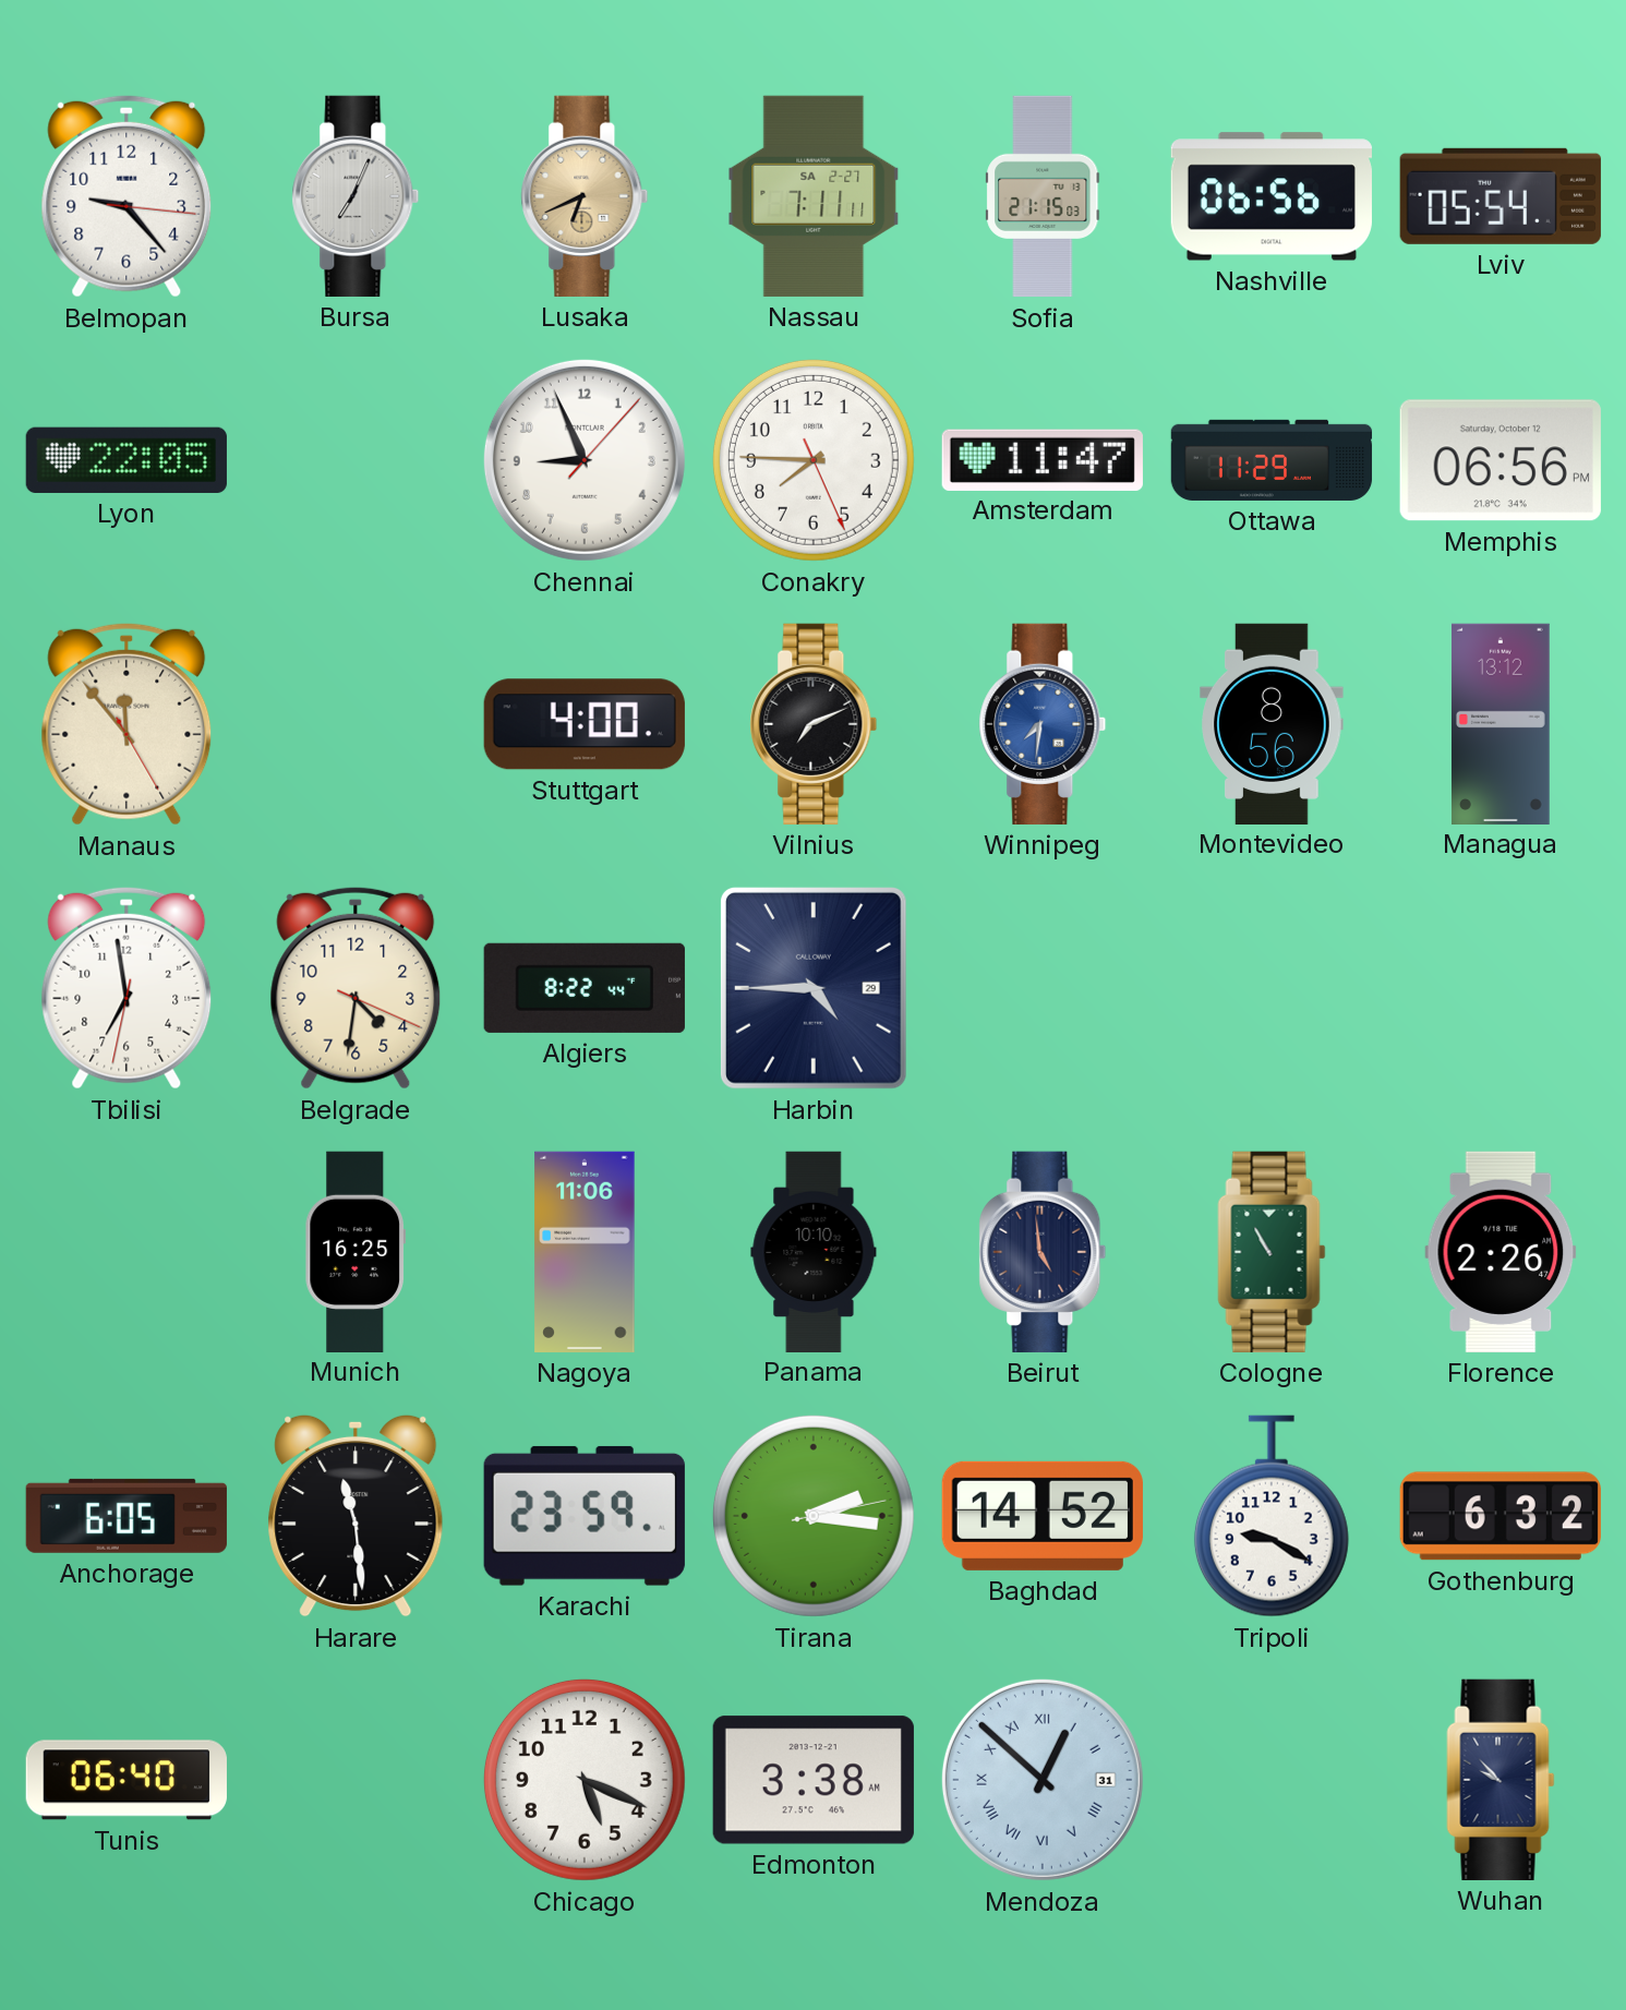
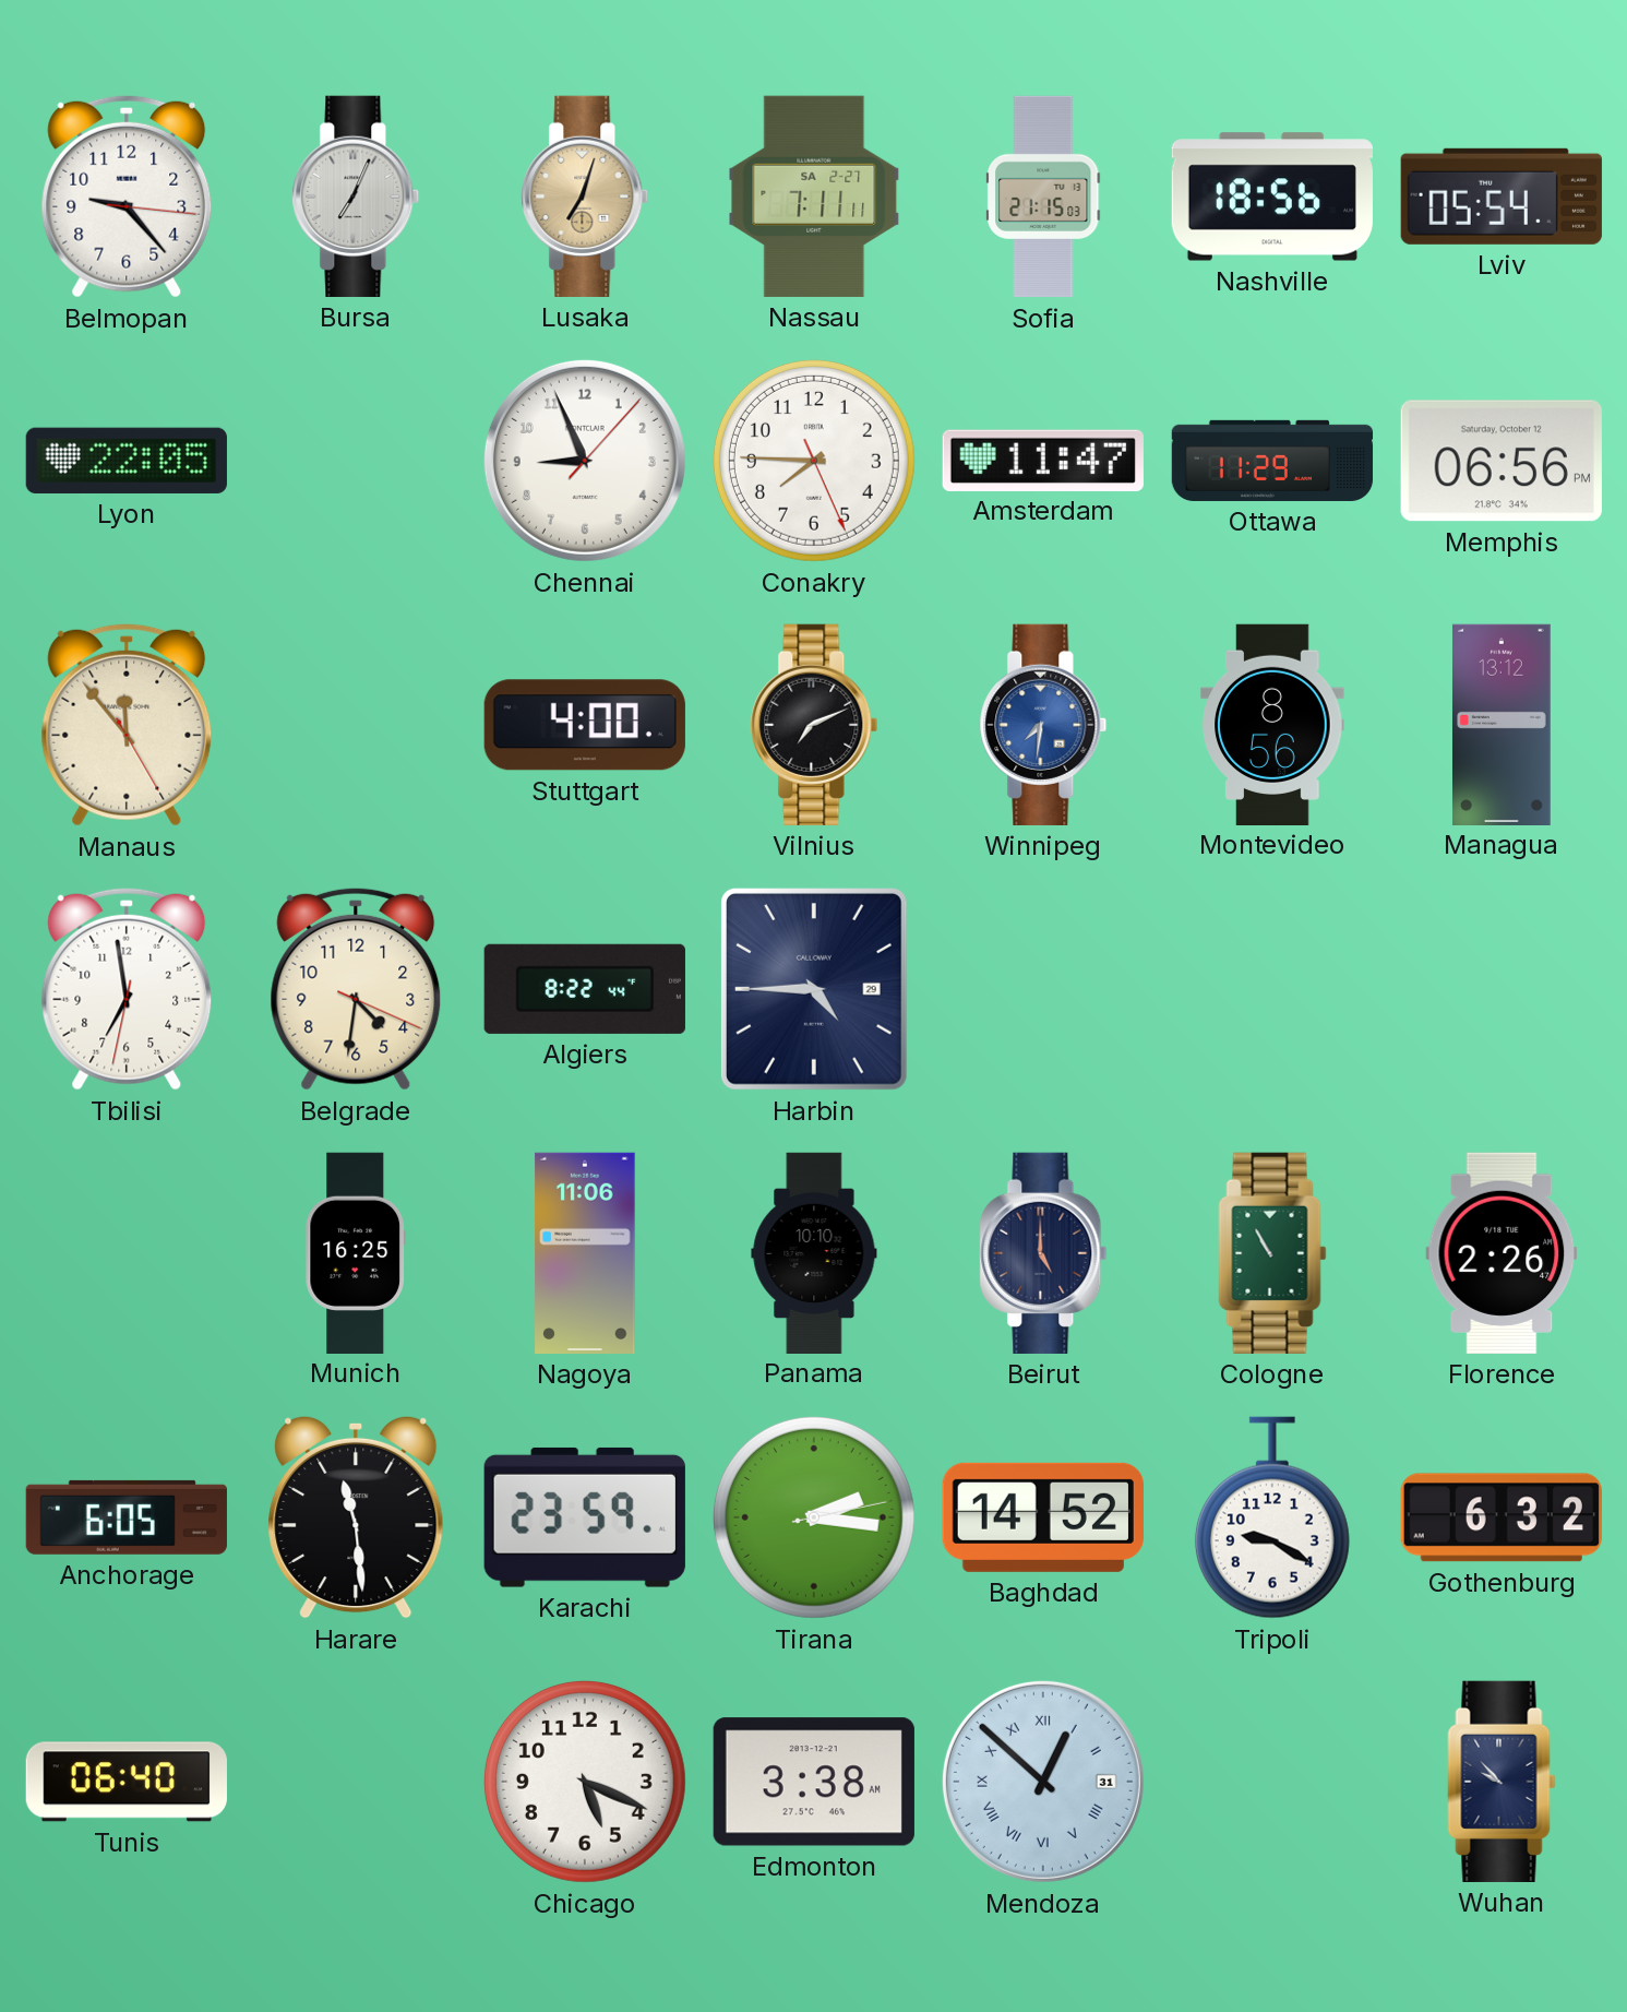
Lusaka: 6:41 -> 7:03 (585, 197)
Nashville: 06:56 -> 18:56 (1272, 197)
Beirut: 4:59 -> 5:00 (1043, 1253)
